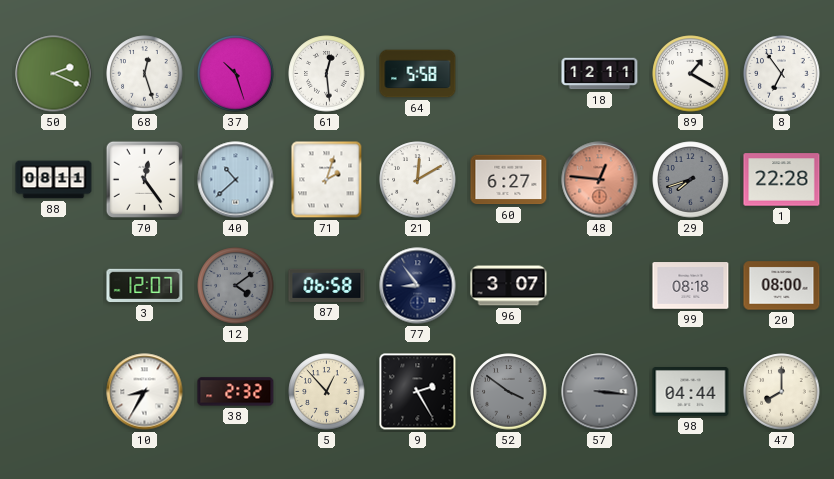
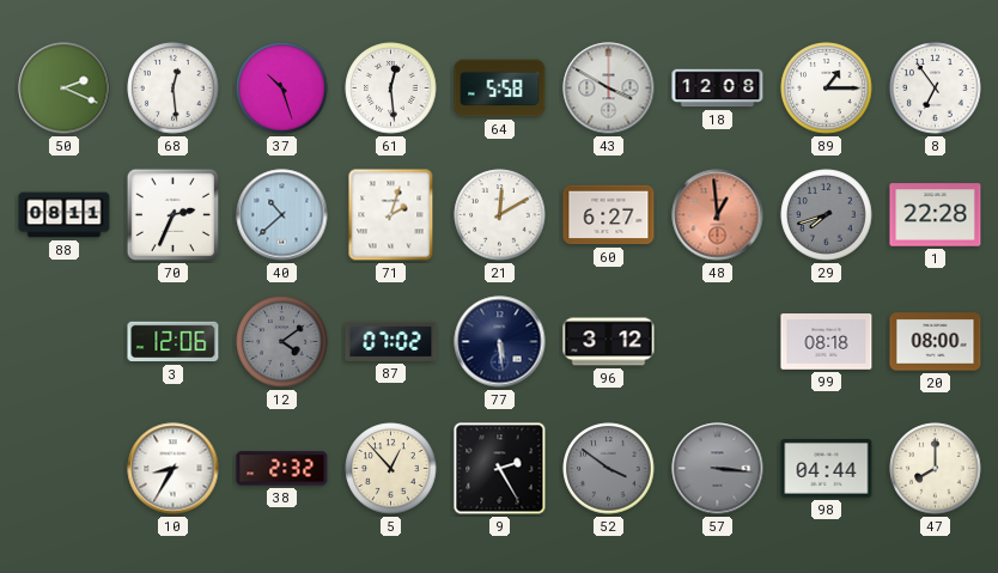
68: 12:27 -> 12:29 (174, 89)
43: none -> 3:50 (609, 89)
18: 12:11 -> 12:08 (718, 89)
89: 1:20 -> 1:15 (827, 89)
70: 12:24 -> 2:34 (174, 215)
48: 12:46 -> 12:59 (718, 215)
3: 12:07 -> 12:06 (174, 342)
87: 06:58 -> 07:02 (391, 341)
77: 8:54 -> 5:29 (500, 342)
96: 3:07 -> 3:12 (609, 342)
